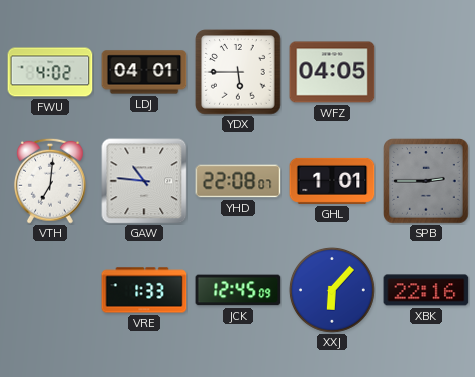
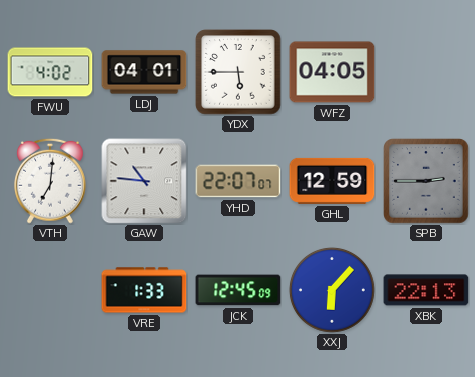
YHD: 22:08 -> 22:07 (238, 181)
GHL: 1:01 -> 12:59 (332, 181)
XBK: 22:16 -> 22:13 (426, 290)
